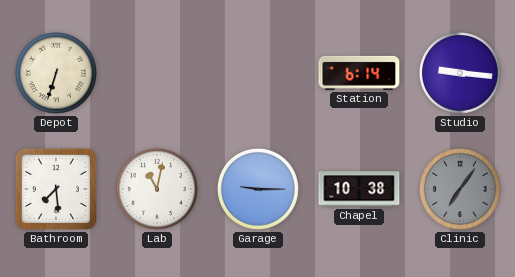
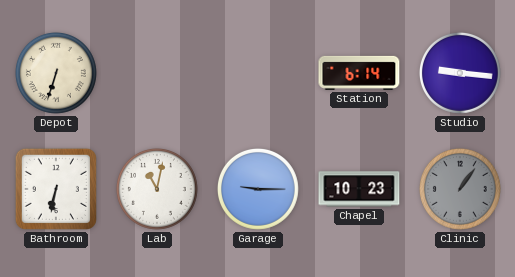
Bathroom: 7:29 -> 6:32 (56, 189)
Chapel: 10:38 -> 10:23 (359, 189)
Clinic: 7:06 -> 1:06 (460, 189)
